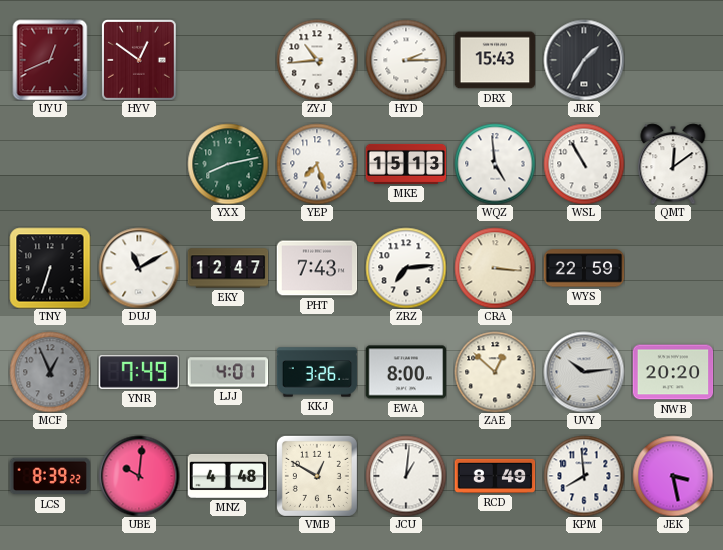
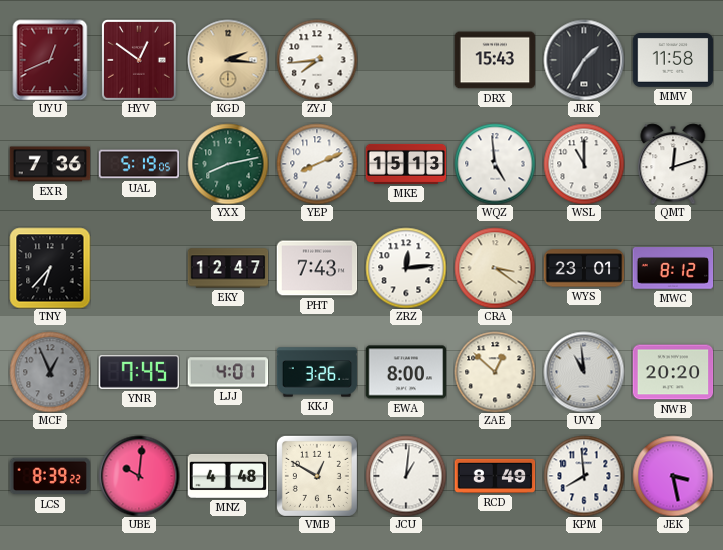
KGD: none -> 2:16 (228, 60)
ZYJ: 10:44 -> 7:44 (317, 60)
HYD: 2:15 -> none (406, 60)
MMV: none -> 11:58 (673, 61)
EXR: none -> 7:36 (50, 164)
UAL: none -> 5:19 (139, 164)
YEP: 7:27 -> 8:11 (317, 164)
WSL: 10:55 -> 11:00 (584, 164)
QMT: 12:09 -> 12:12 (673, 164)
TNY: 6:33 -> 6:37 (50, 268)
DUJ: 11:10 -> none (139, 268)
ZRZ: 7:14 -> 12:14 (406, 268)
CRA: 3:16 -> 3:21 (495, 268)
WYS: 22:59 -> 23:01 (584, 268)
MWC: none -> 8:12 (673, 268)
YNR: 7:49 -> 7:45 (139, 372)
UVY: 10:14 -> 10:59 (584, 372)
